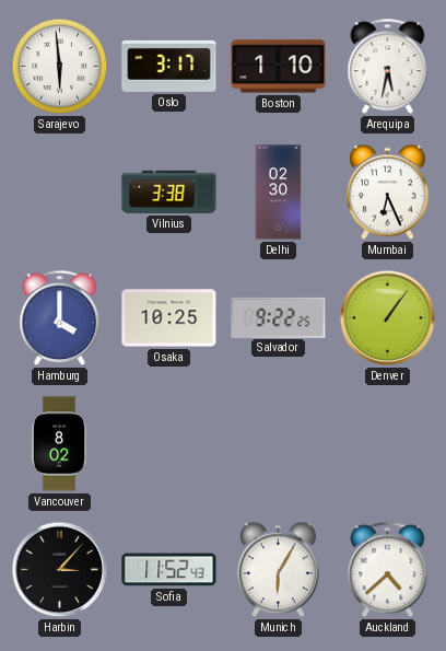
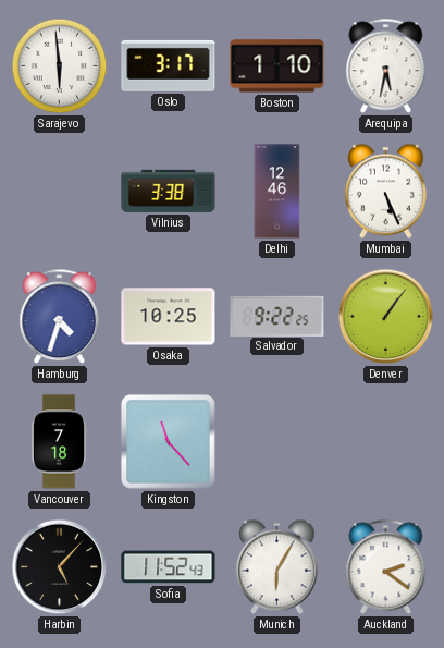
Delhi: 02:30 -> 12:46 (277, 192)
Mumbai: 6:26 -> 5:26 (385, 192)
Hamburg: 4:00 -> 4:33 (60, 317)
Vancouver: 8:02 -> 7:18 (59, 442)
Kingston: none -> 11:23 (169, 442)
Harbin: 3:07 -> 5:07 (60, 567)
Auckland: 4:38 -> 2:21 (386, 567)
